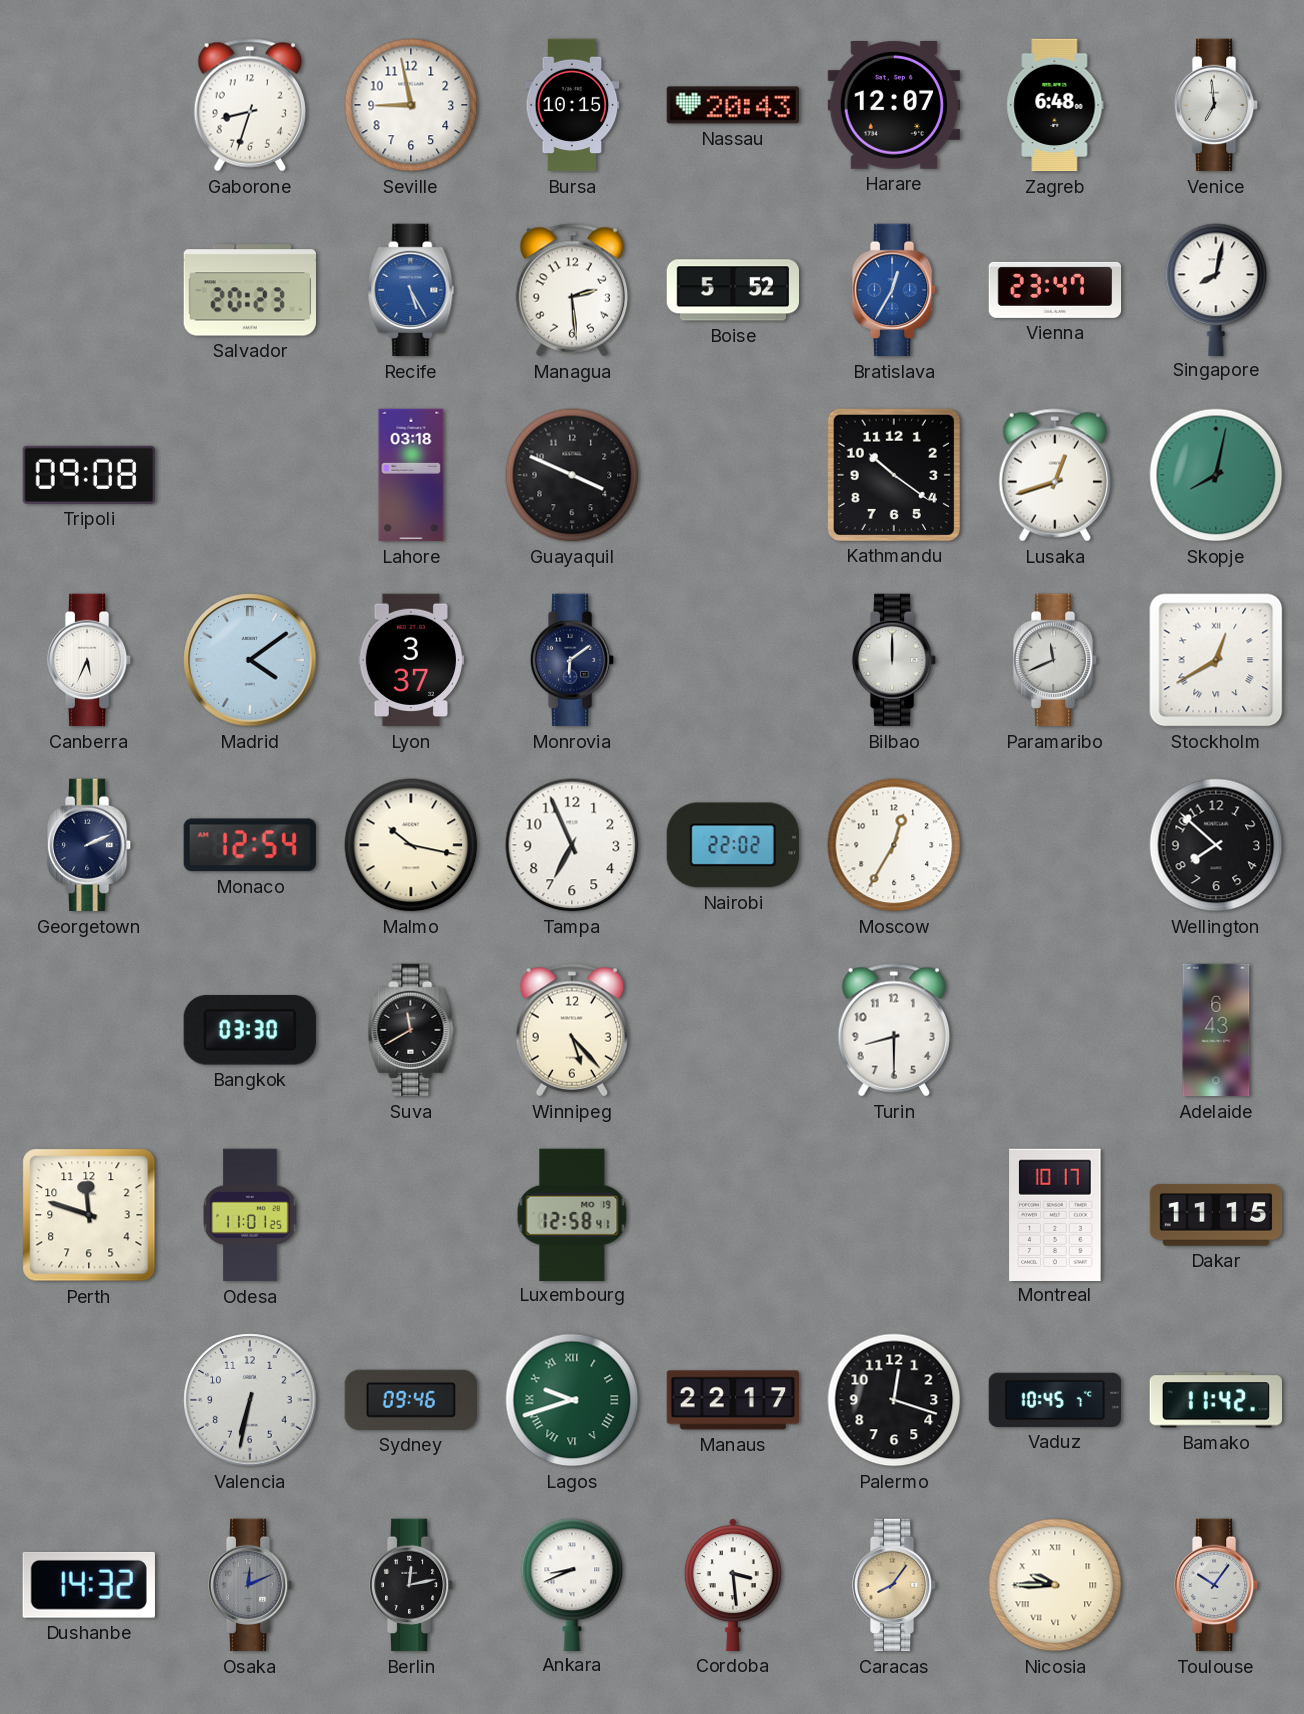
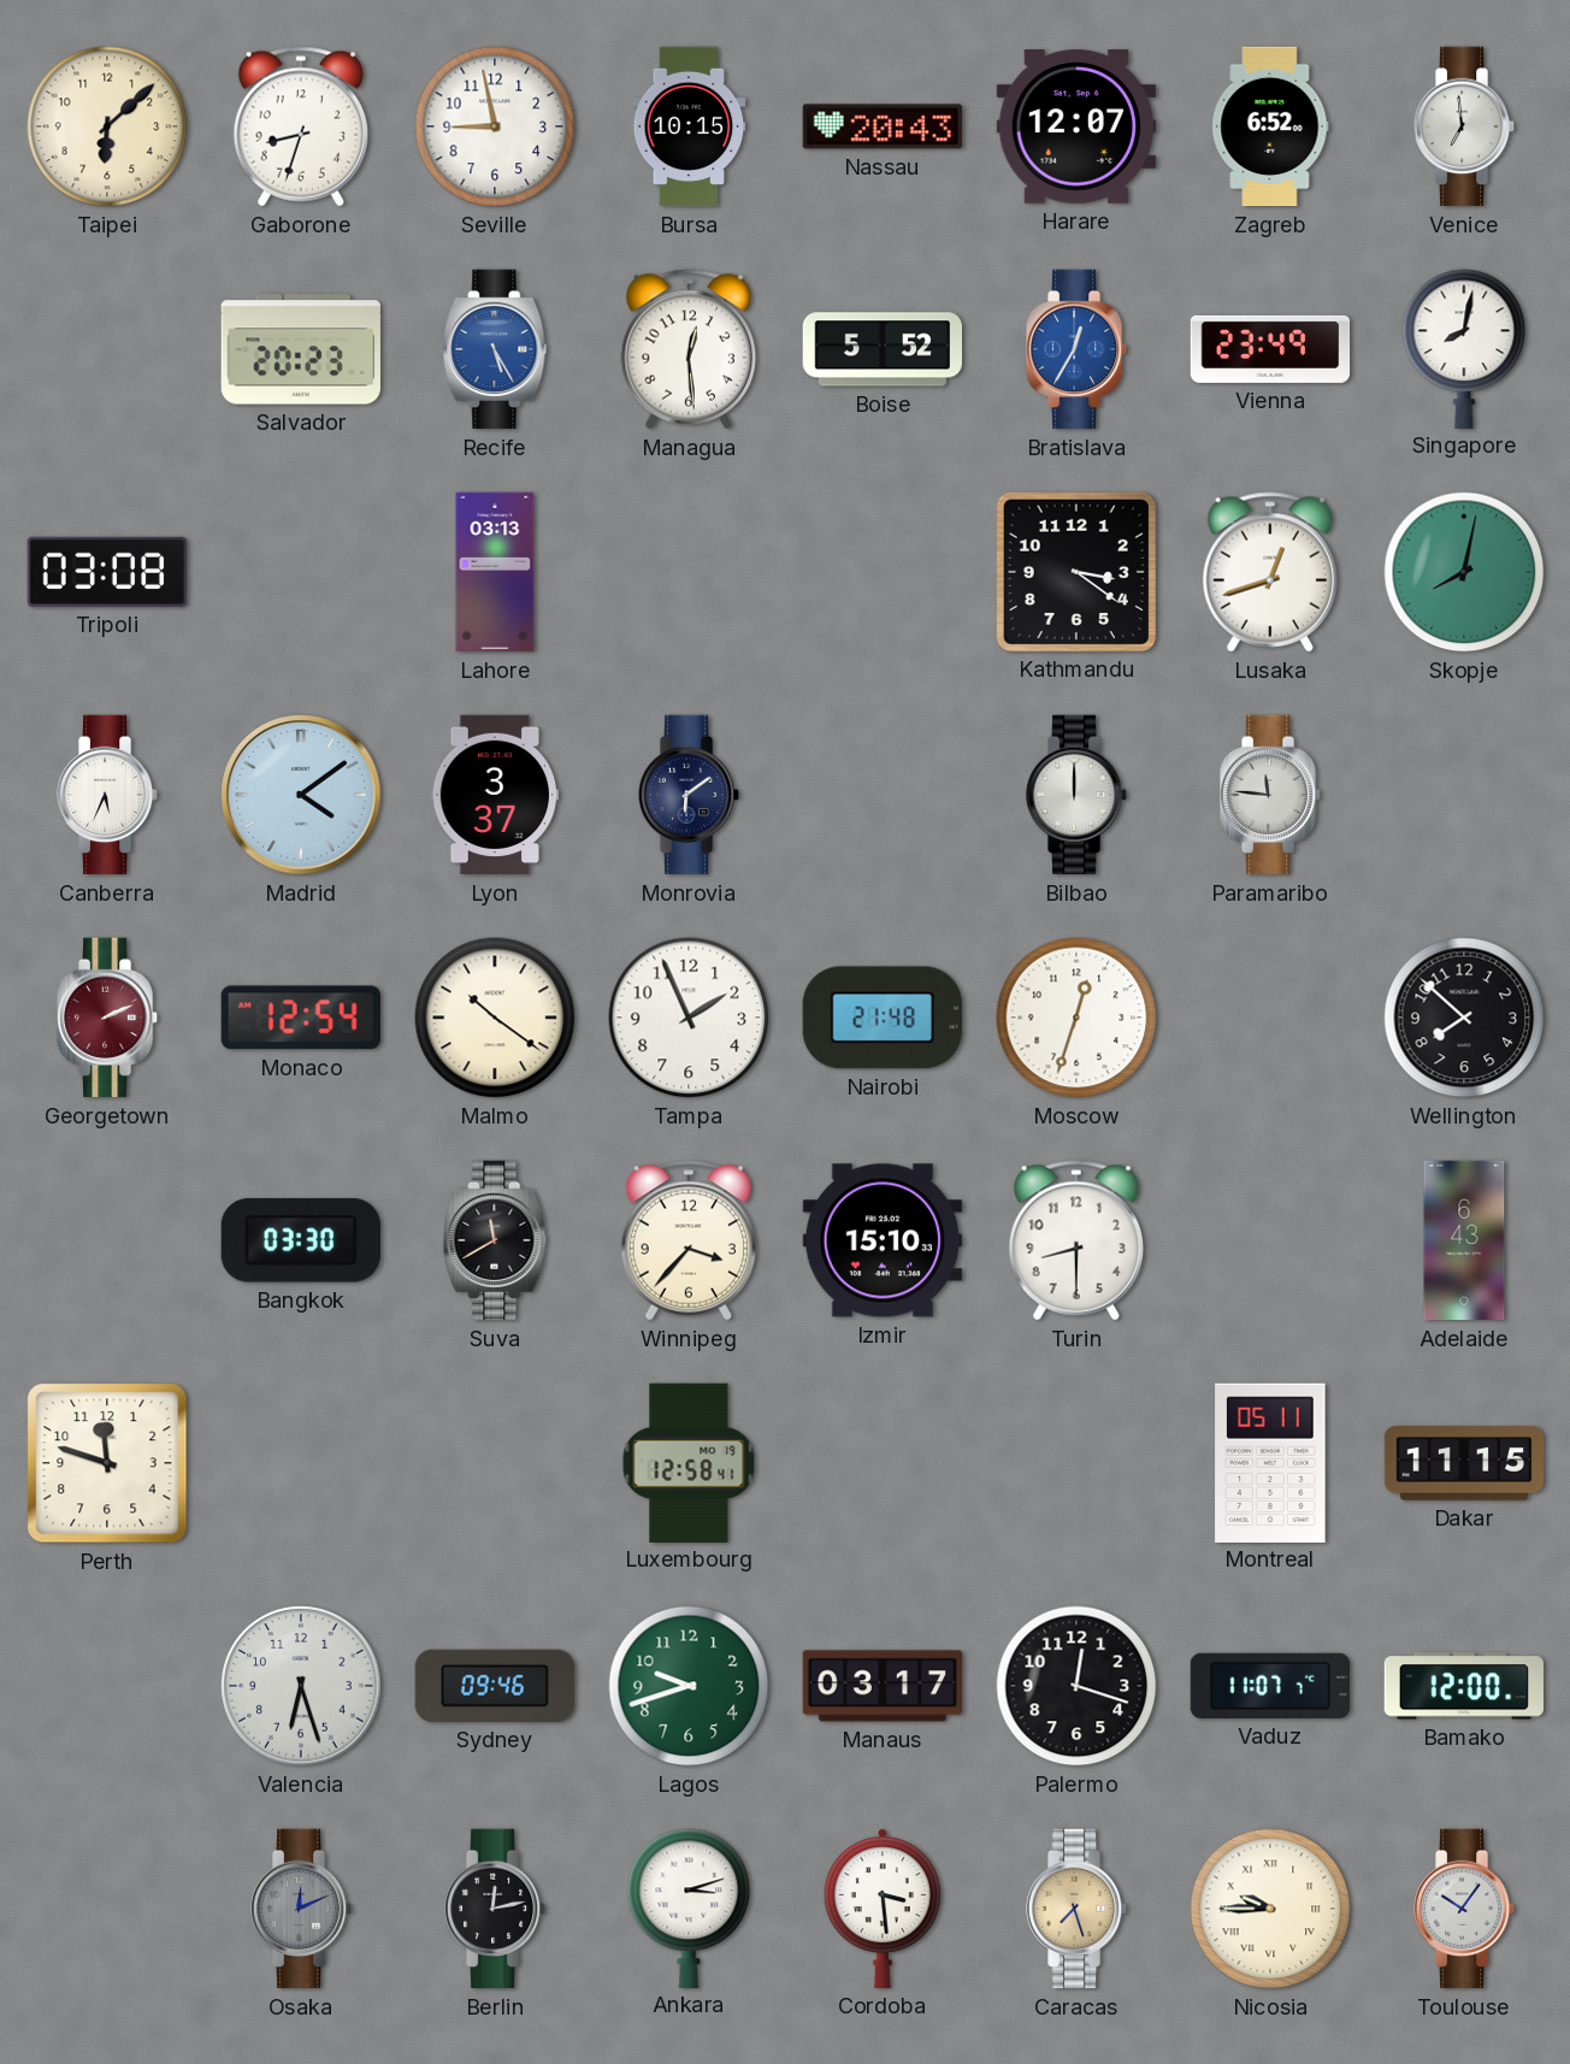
Taipei: none -> 6:08 (107, 126)
Zagreb: 6:48 -> 6:52 (1270, 126)
Managua: 2:29 -> 12:29 (687, 349)
Vienna: 23:47 -> 23:49 (1270, 349)
Tripoli: 09:08 -> 03:08 (106, 572)
Lahore: 03:18 -> 03:13 (495, 572)
Guayaquil: 3:49 -> none (572, 475)
Kathmandu: 10:21 -> 3:21 (1076, 572)
Paramaribo: 11:41 -> 11:46 (1270, 795)
Stockholm: 12:40 -> none (1216, 660)
Georgetown dial: navy -> burgundy (107, 1018)
Malmo: 10:17 -> 10:21 (495, 1018)
Tampa: 6:56 -> 1:56 (689, 1018)
Nairobi: 22:02 -> 21:48 (883, 1018)
Moscow: 12:35 -> 12:33 (1076, 1018)
Winnipeg: 5:23 -> 3:37 (687, 1240)
Izmir: none -> 15:10 (881, 1240)
Odesa: 11:01 -> none (250, 1215)
Montreal: 10:17 -> 05:11 (1270, 1462)
Valencia: 6:32 -> 6:27 (301, 1686)
Lagos numerals: Roman -> Arabic (689, 1686)
Manaus: 22:17 -> 03:17 (883, 1686)
Vaduz: 10:45 -> 11:07 (1269, 1686)
Bamako: 11:42 -> 12:00 (1463, 1686)
Dushanbe: 14:32 -> none (89, 1585)
Ankara: 8:41 -> 3:12 (689, 1907)
Caracas: 8:06 -> 7:27 (1076, 1909)
